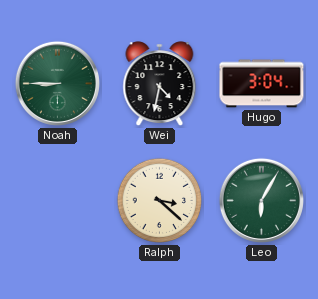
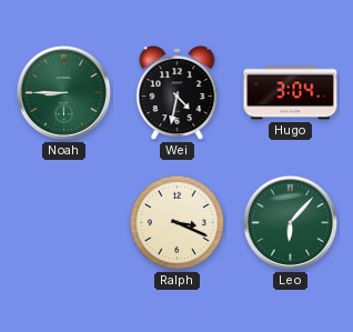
Ralph: 3:22 -> 3:19 (178, 223)
Leo: 6:05 -> 6:07 (290, 222)
